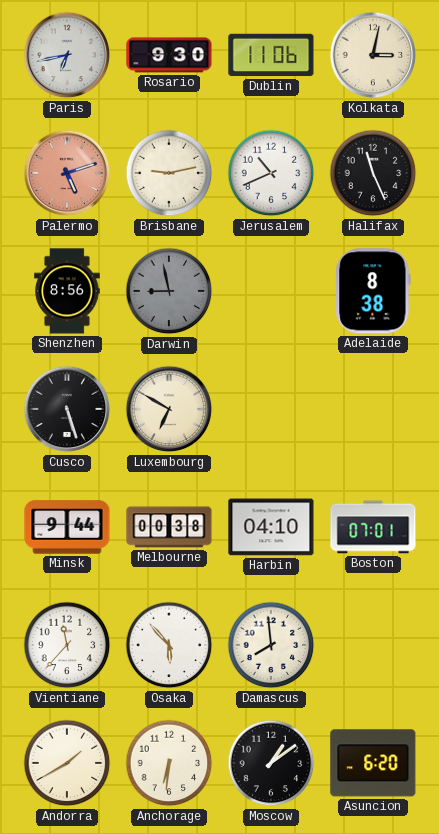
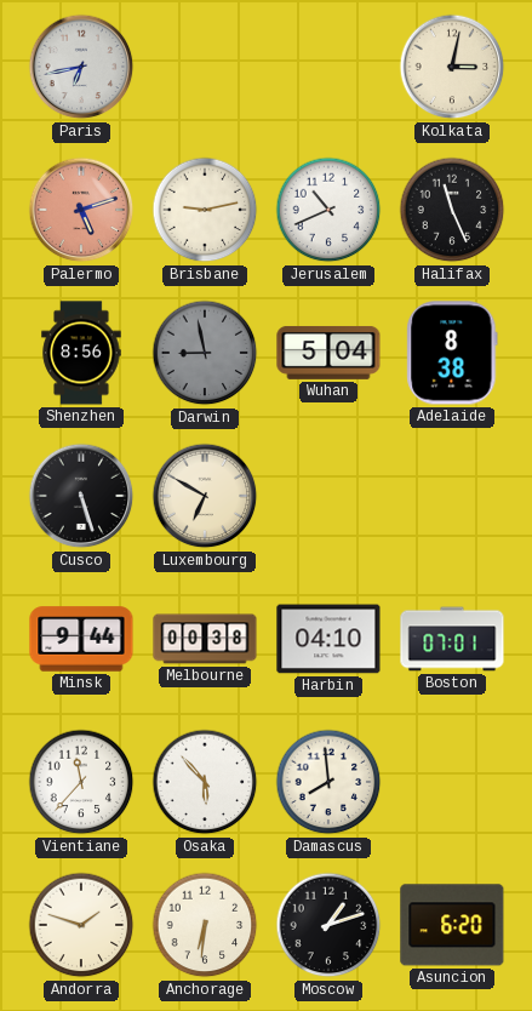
Rosario: 9:30 -> none (169, 55)
Dublin: 11:06 -> none (271, 55)
Wuhan: none -> 5:04 (328, 353)
Andorra: 1:40 -> 1:48 (81, 925)
Moscow: 1:09 -> 1:12 (328, 925)
